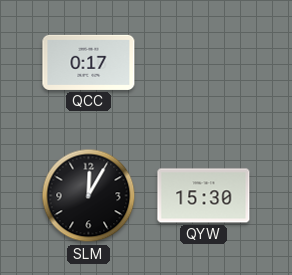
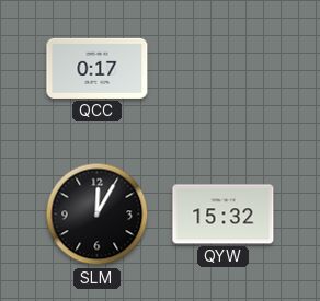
QYW: 15:30 -> 15:32 (224, 215)
